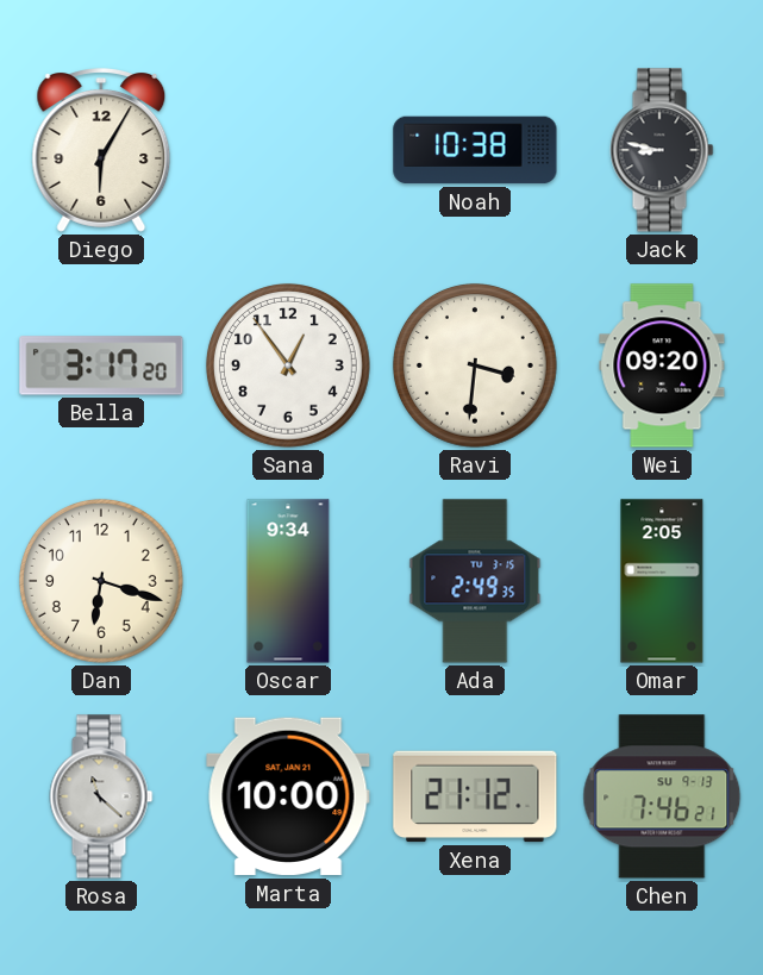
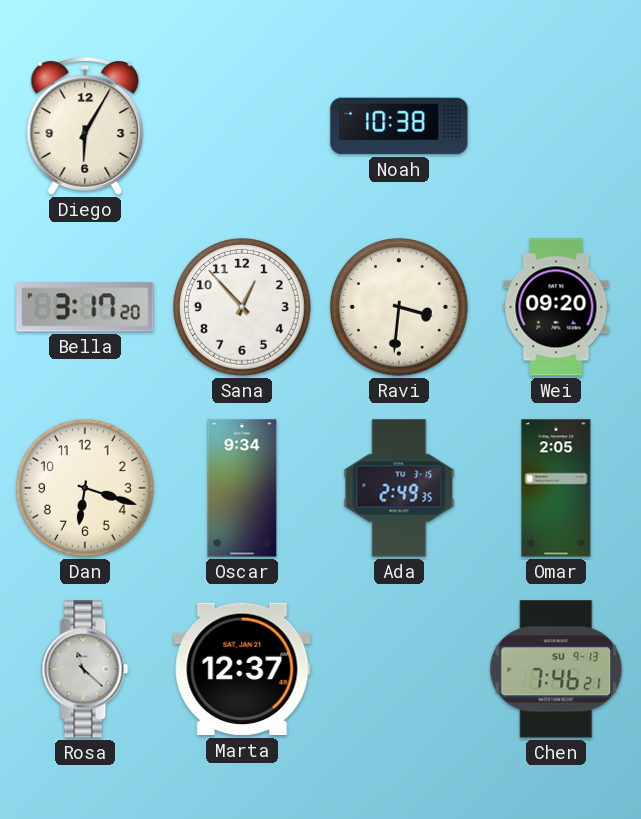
Jack: 8:47 -> none (662, 150)
Sana: 12:54 -> 12:53 (242, 307)
Marta: 10:00 -> 12:37 (242, 669)
Xena: 21:12 -> none (475, 796)
